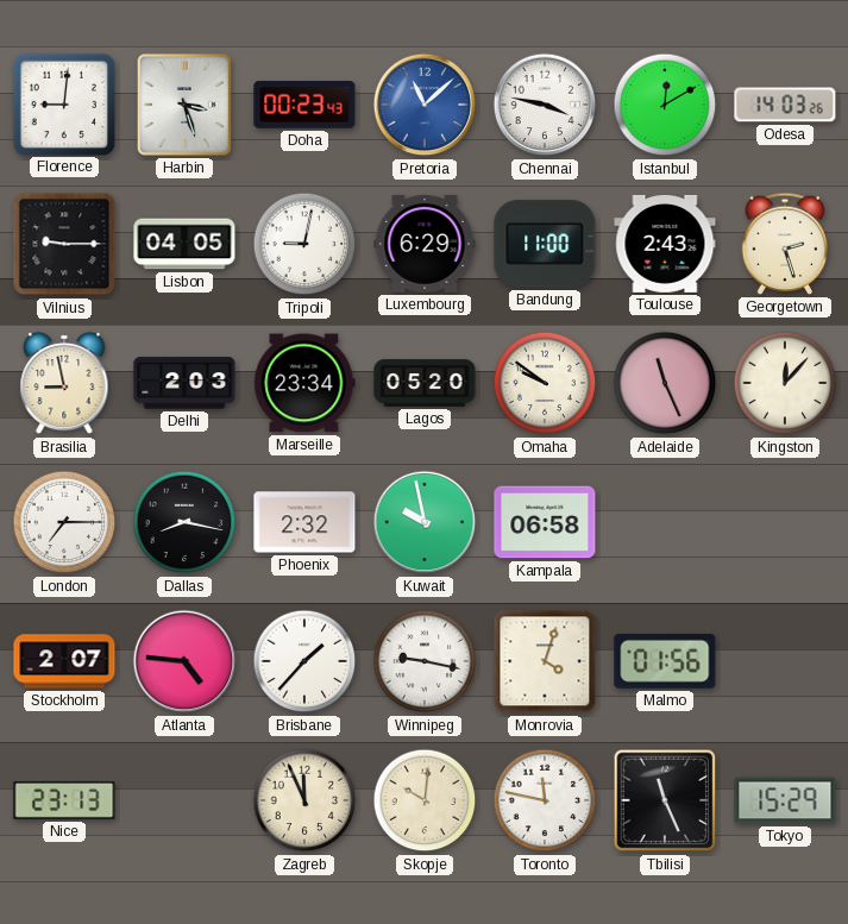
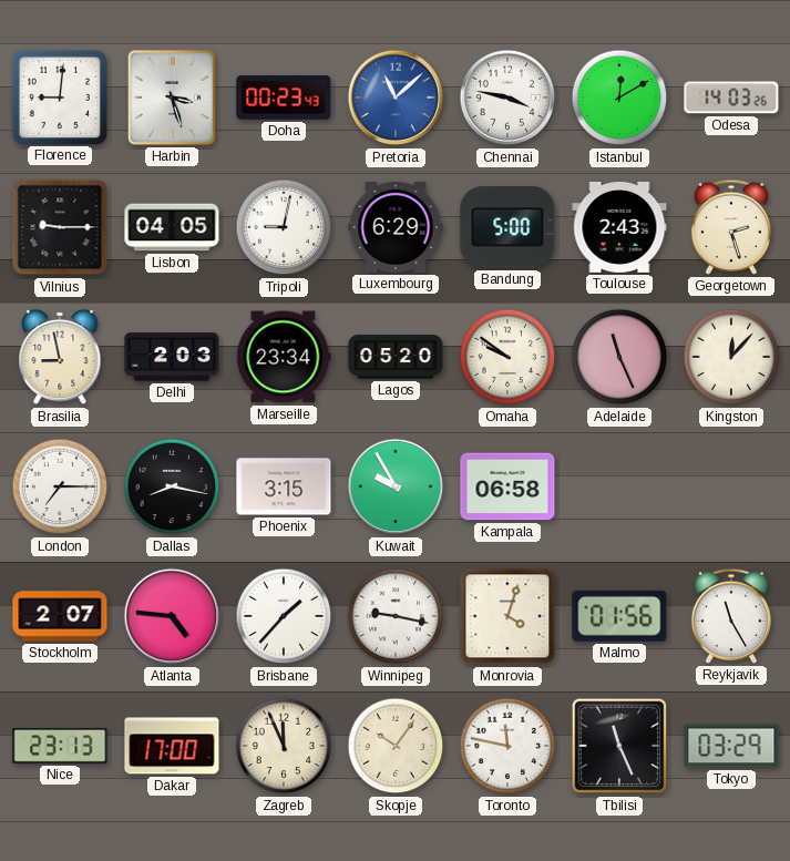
Bandung: 11:00 -> 5:00 (507, 227)
Phoenix: 2:32 -> 3:15 (284, 486)
Kuwait: 9:58 -> 9:55 (396, 486)
Reykjavik: none -> 11:25 (731, 616)
Dakar: none -> 17:00 (172, 746)
Skopje: 10:01 -> 10:06 (396, 746)
Tokyo: 15:29 -> 03:29 (731, 746)
